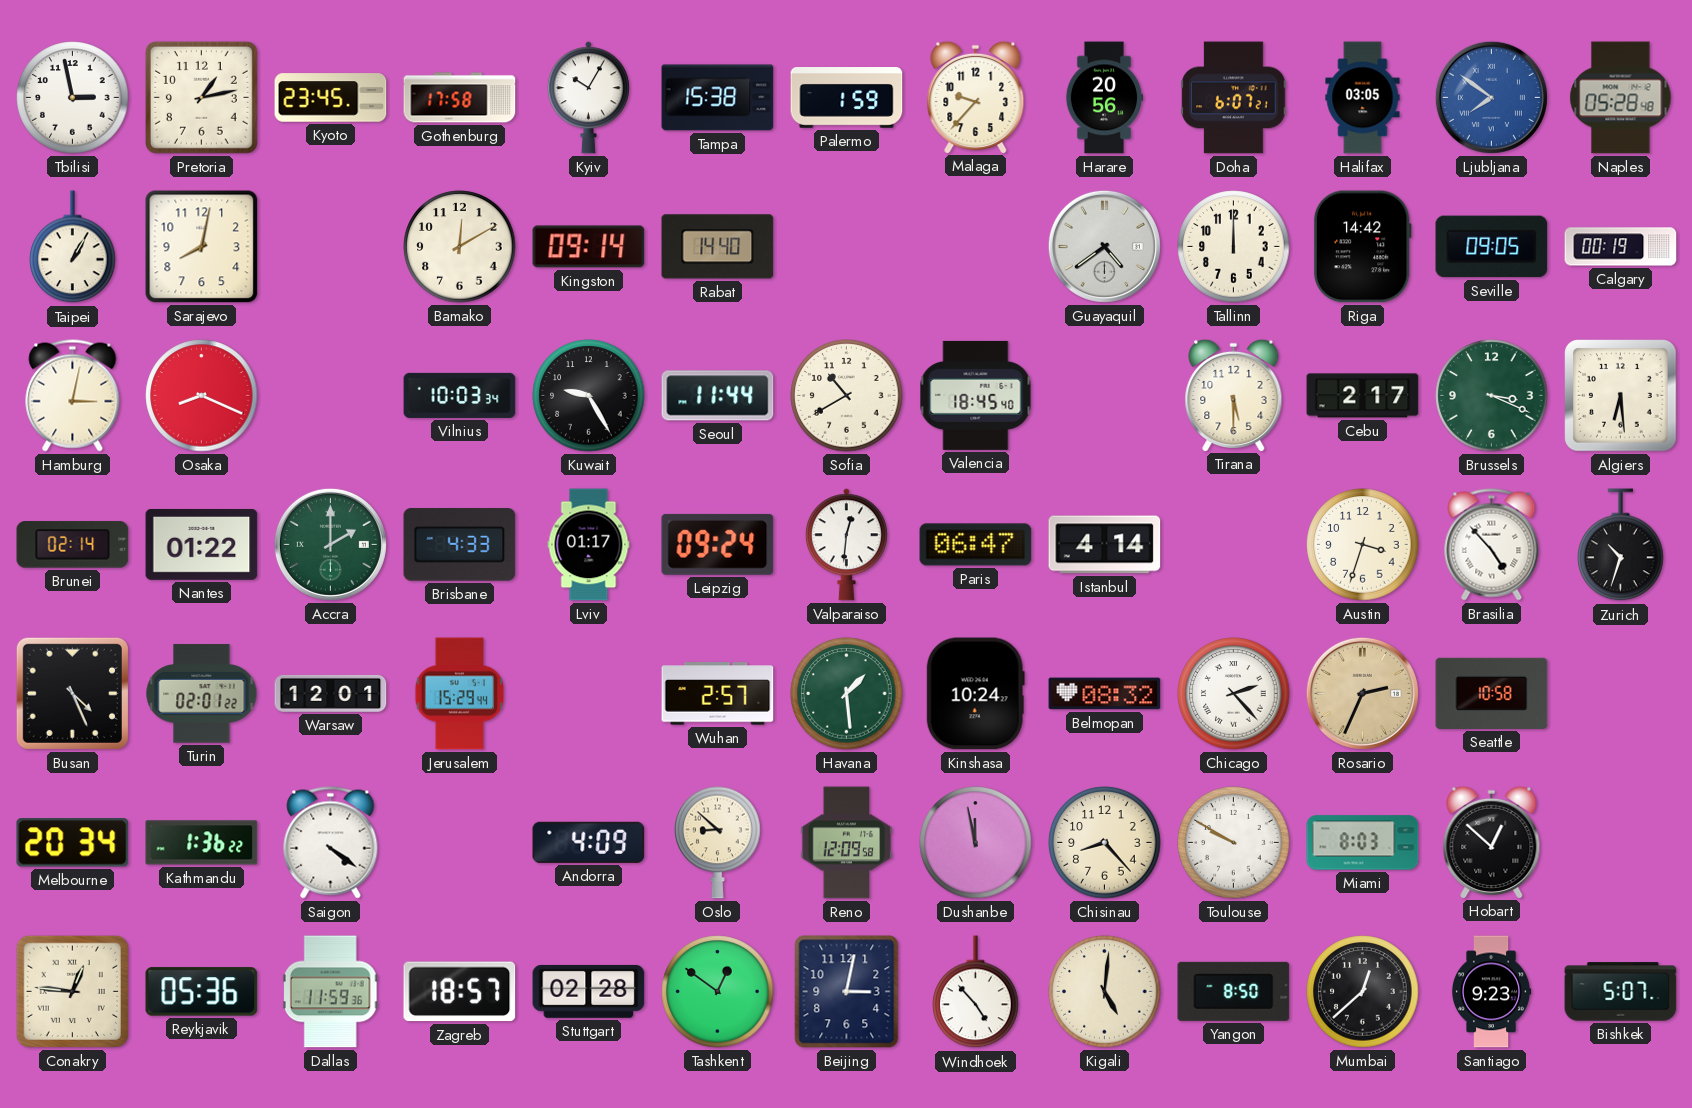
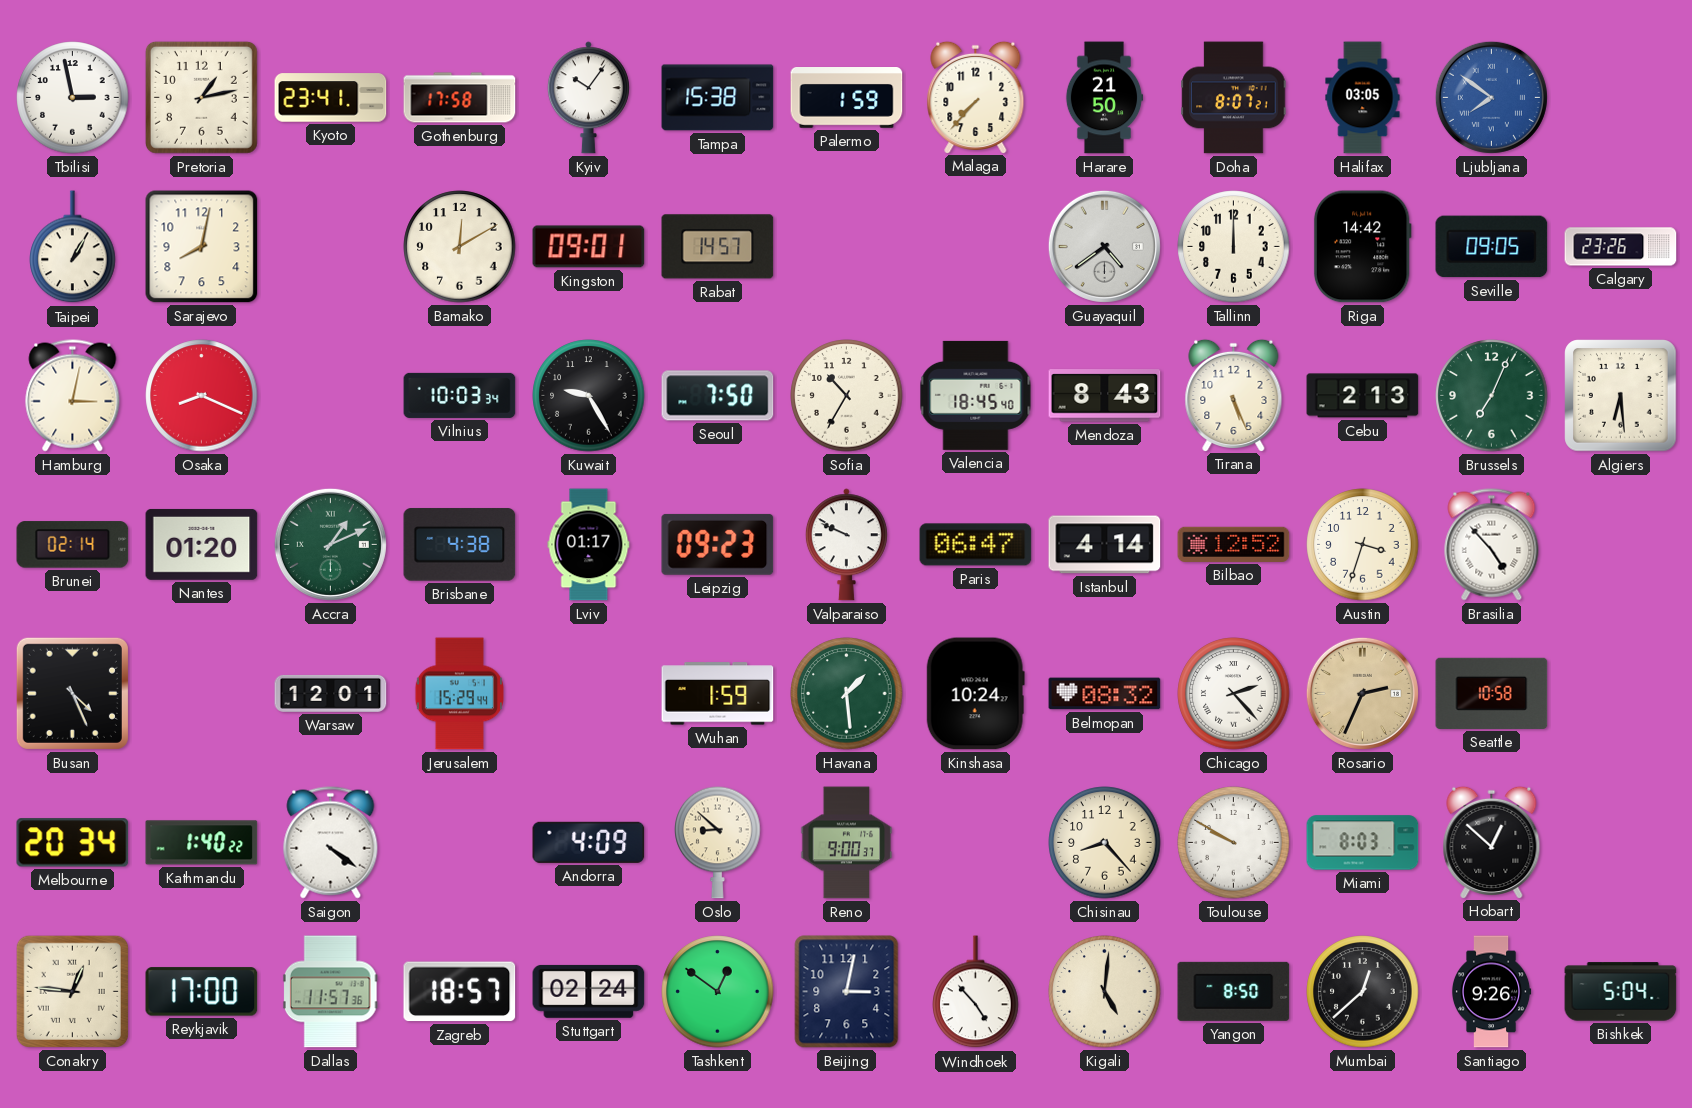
Kyoto: 23:45 -> 23:41 (331, 98)
Kyiv: 10:05 -> 10:06 (588, 98)
Malaga: 9:37 -> 7:37 (976, 97)
Harare: 20:56 -> 21:50 (1104, 98)
Doha: 6:07 -> 8:07 (1234, 98)
Naples: 05:28 -> none (1621, 98)
Kingston: 09:14 -> 09:01 (589, 247)
Rabat: 14:40 -> 14:57 (718, 247)
Calgary: 00:19 -> 23:26 (1621, 247)
Seoul: 11:44 -> 7:50 (718, 396)
Sofia: 10:40 -> 10:35 (847, 396)
Mendoza: none -> 8:43 (1105, 396)
Tirana: 5:30 -> 5:26 (1234, 395)
Cebu: 2:17 -> 2:13 (1363, 396)
Brussels: 3:19 -> 7:04 (1492, 396)
Nantes: 01:22 -> 01:20 (202, 544)
Accra: 2:00 -> 1:11 (330, 544)
Brisbane: 4:33 -> 4:38 (460, 545)
Leipzig: 09:24 -> 09:23 (718, 544)
Valparaiso: 12:31 -> 9:49 (846, 545)
Bilbao: none -> 12:52 (1234, 544)
Zurich: 10:33 -> none (1621, 545)
Turin: 02:01 -> none (202, 694)
Wuhan: 2:57 -> 1:59 (718, 694)
Kathmandu: 1:36 -> 1:40 (202, 843)
Reno: 12:09 -> 9:00 (847, 843)
Dushanbe: 11:58 -> none (976, 843)
Reykjavik: 05:36 -> 17:00 (202, 992)
Dallas: 11:59 -> 11:57 (330, 992)
Stuttgart: 02:28 -> 02:24 (589, 991)
Santiago: 9:23 -> 9:26 (1491, 992)
Bishkek: 5:07 -> 5:04 (1621, 992)
